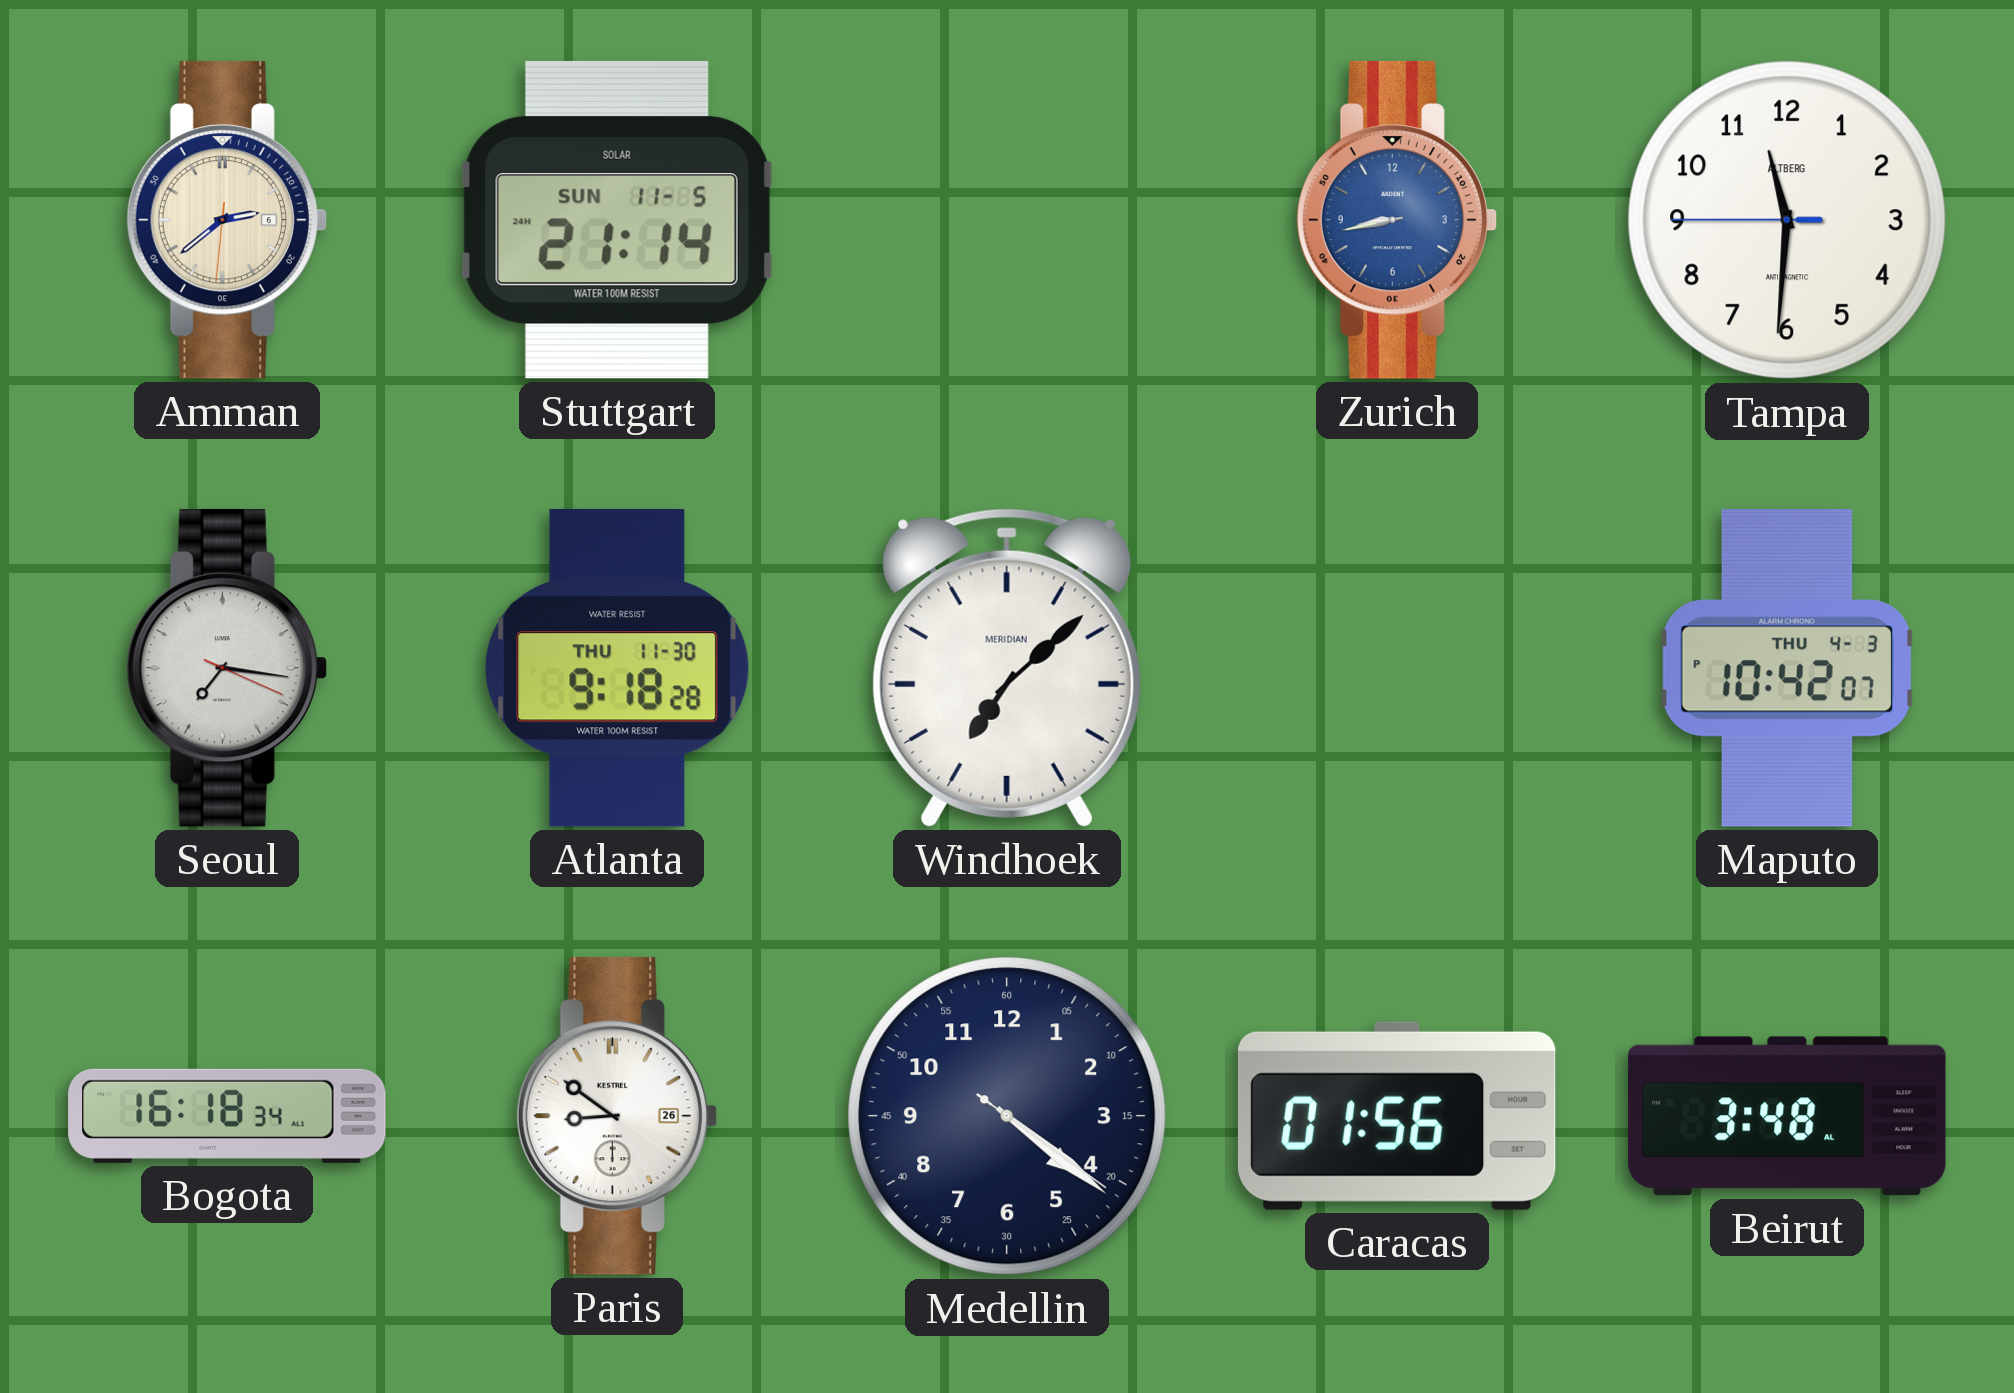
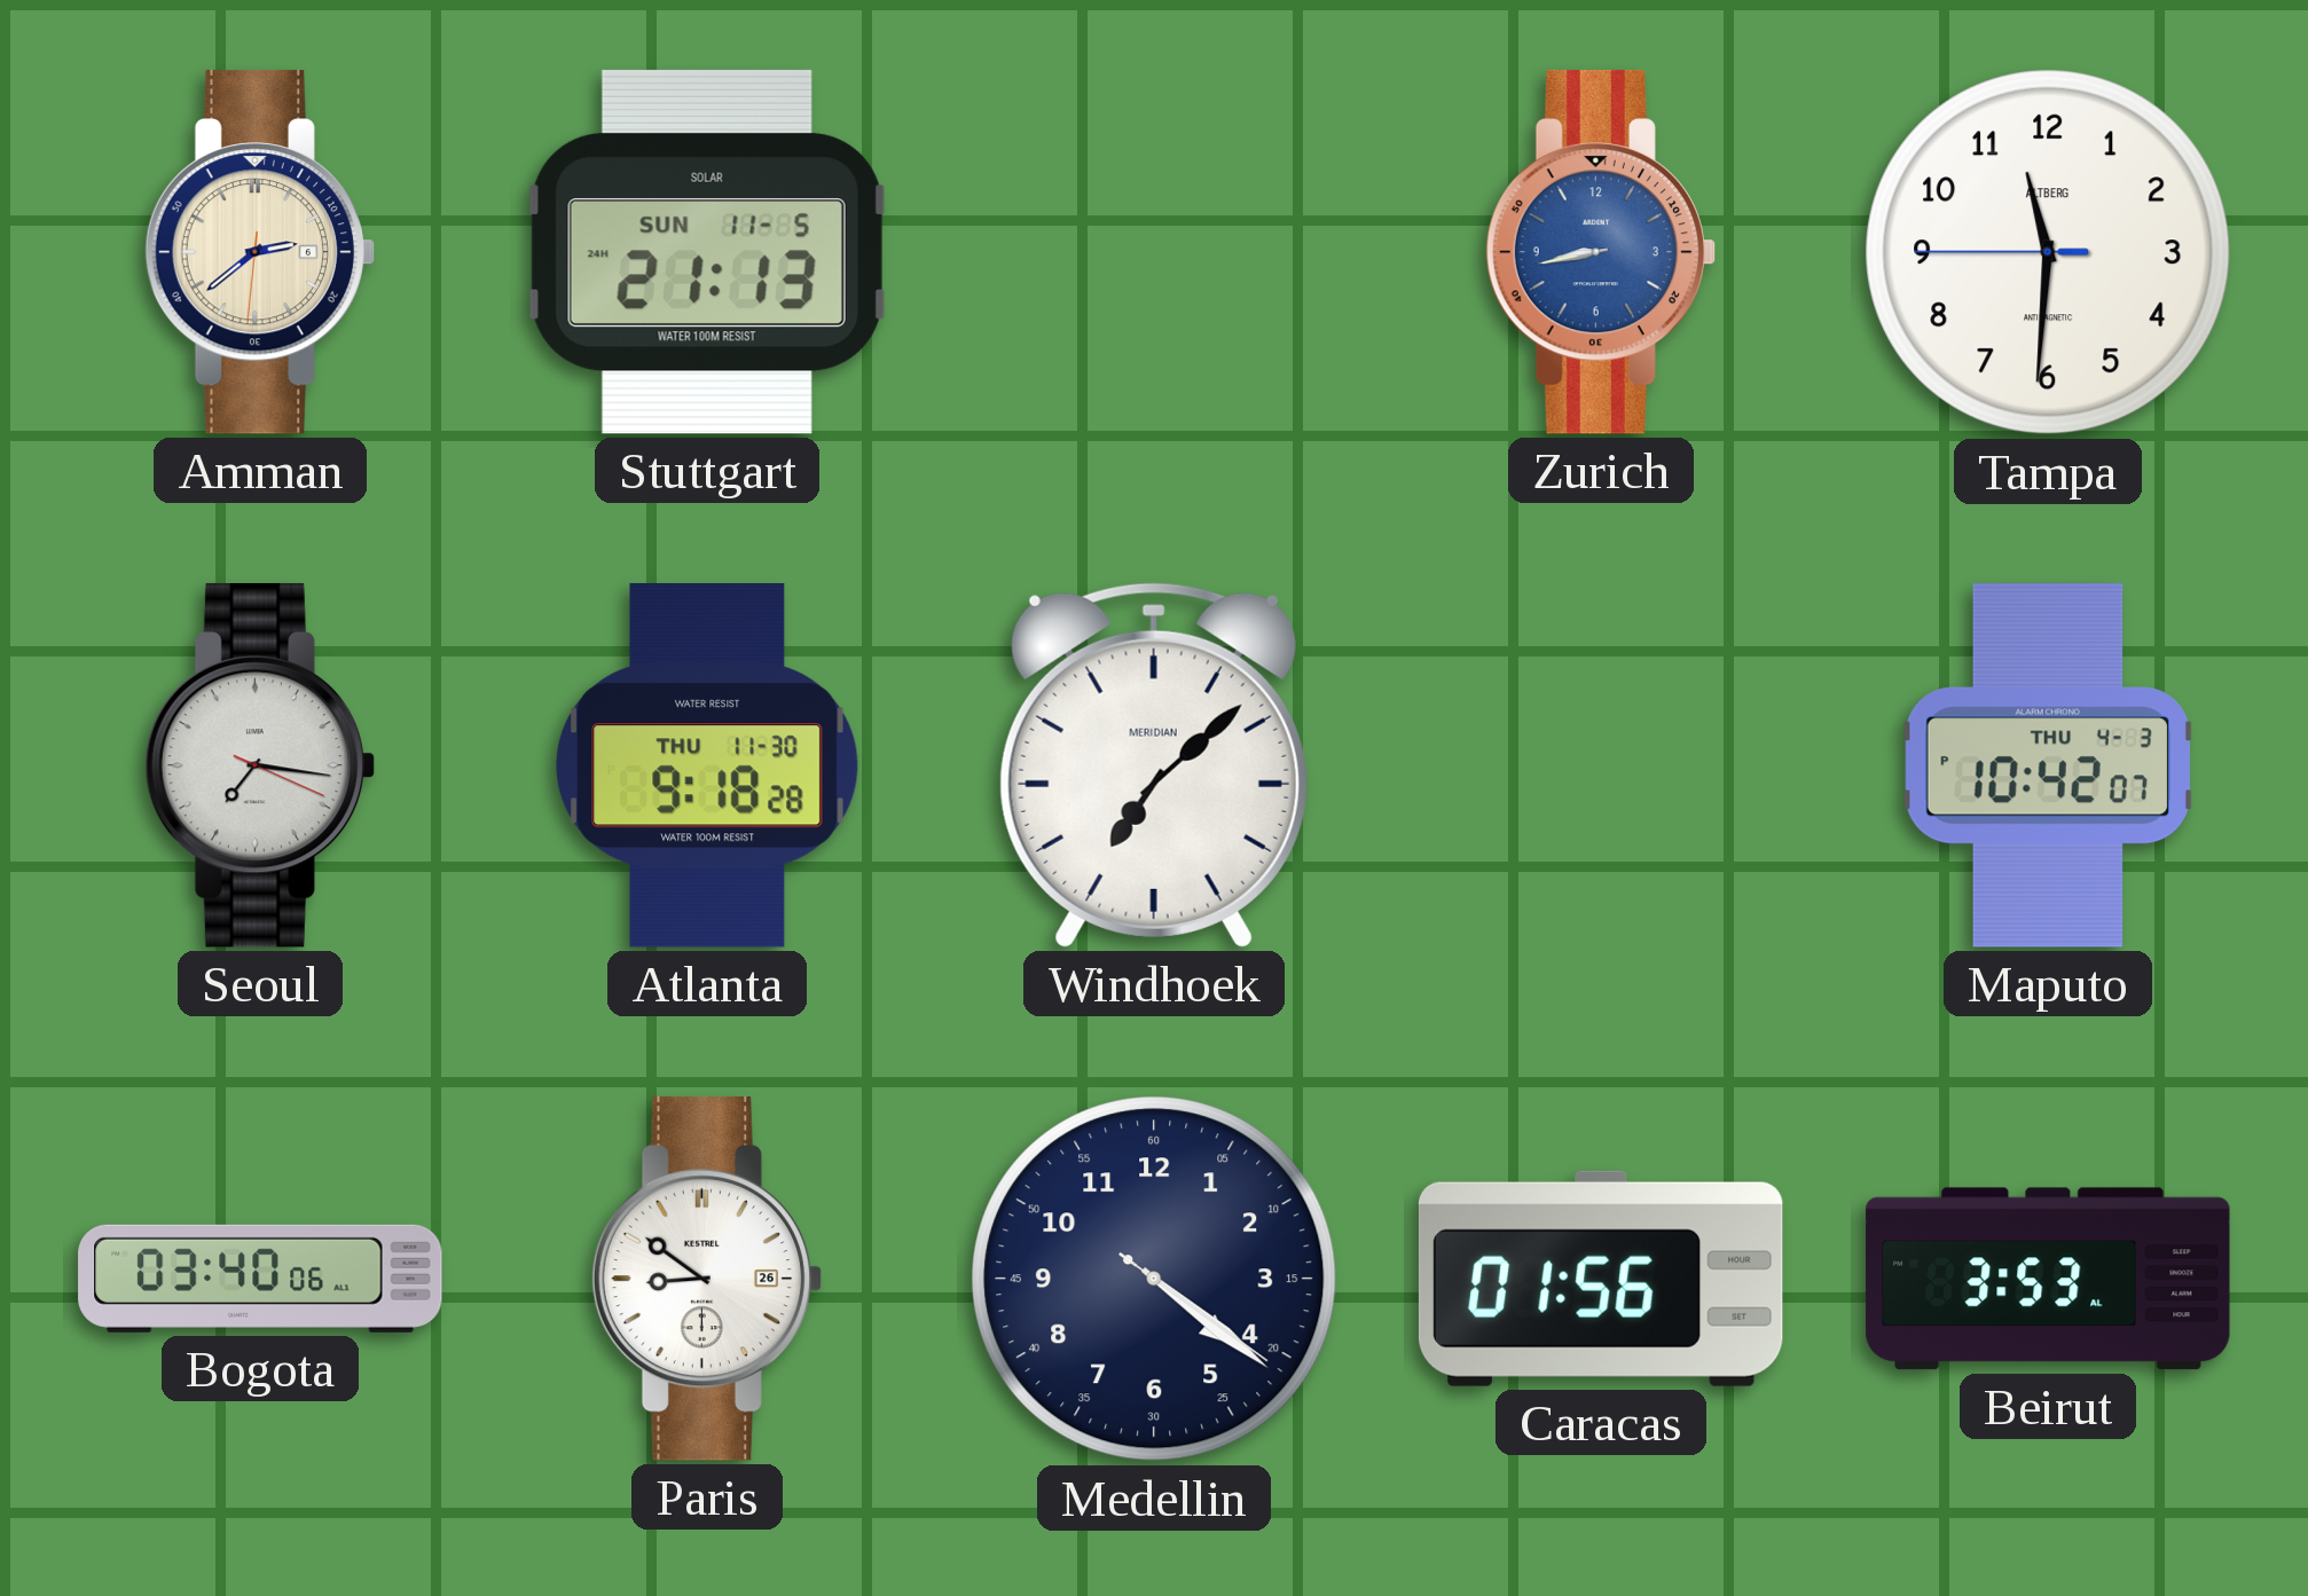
Stuttgart: 21:14 -> 21:13 (707, 252)
Bogota: 16:18 -> 03:40 (260, 1279)
Beirut: 3:48 -> 3:53 (2048, 1279)
